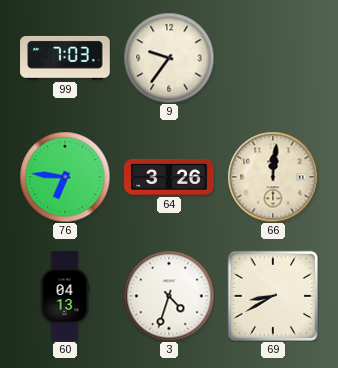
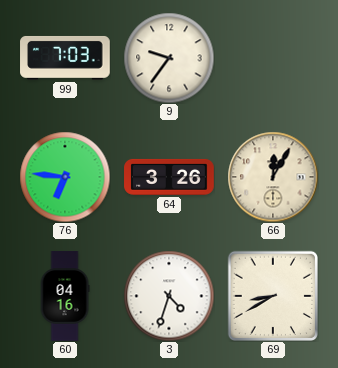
66: 12:01 -> 12:05 (273, 177)
60: 04:13 -> 04:16 (65, 296)
